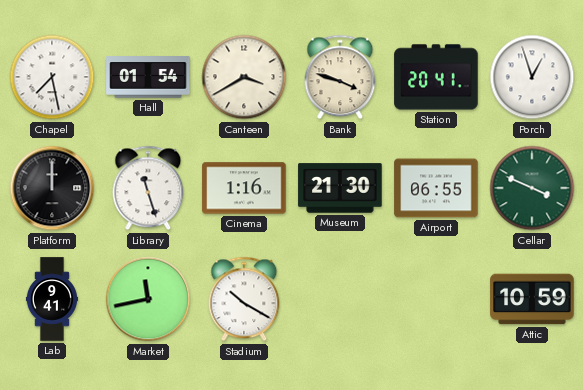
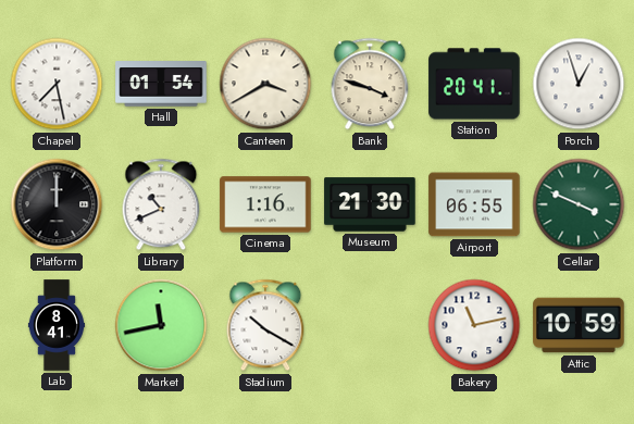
Library: 11:27 -> 10:41 (161, 204)
Lab: 9:41 -> 8:41 (57, 325)
Bakery: none -> 11:13 (474, 325)
